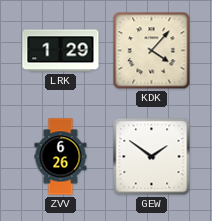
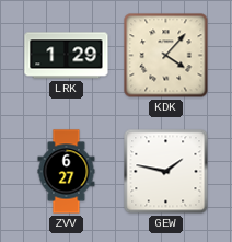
ZVV: 6:26 -> 6:27 (67, 172)
GEW: 1:51 -> 1:47 (166, 172)
